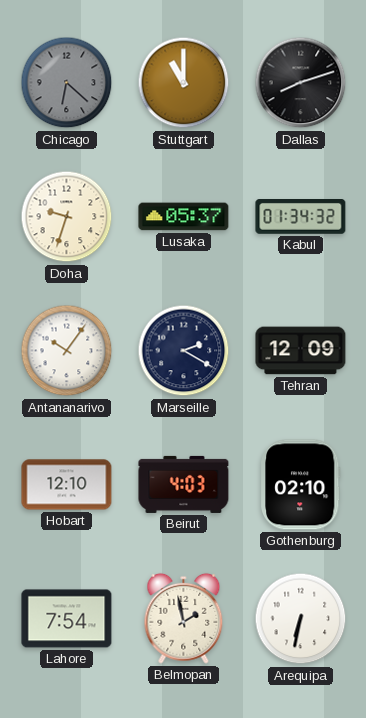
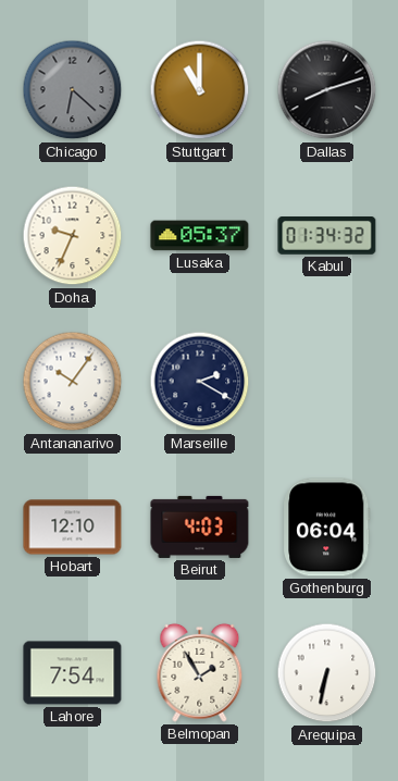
Doha: 9:33 -> 9:34 (73, 236)
Tehran: 12:09 -> none (301, 351)
Gothenburg: 02:10 -> 06:04 (326, 528)
Belmopan: 1:58 -> 1:55 (200, 672)
